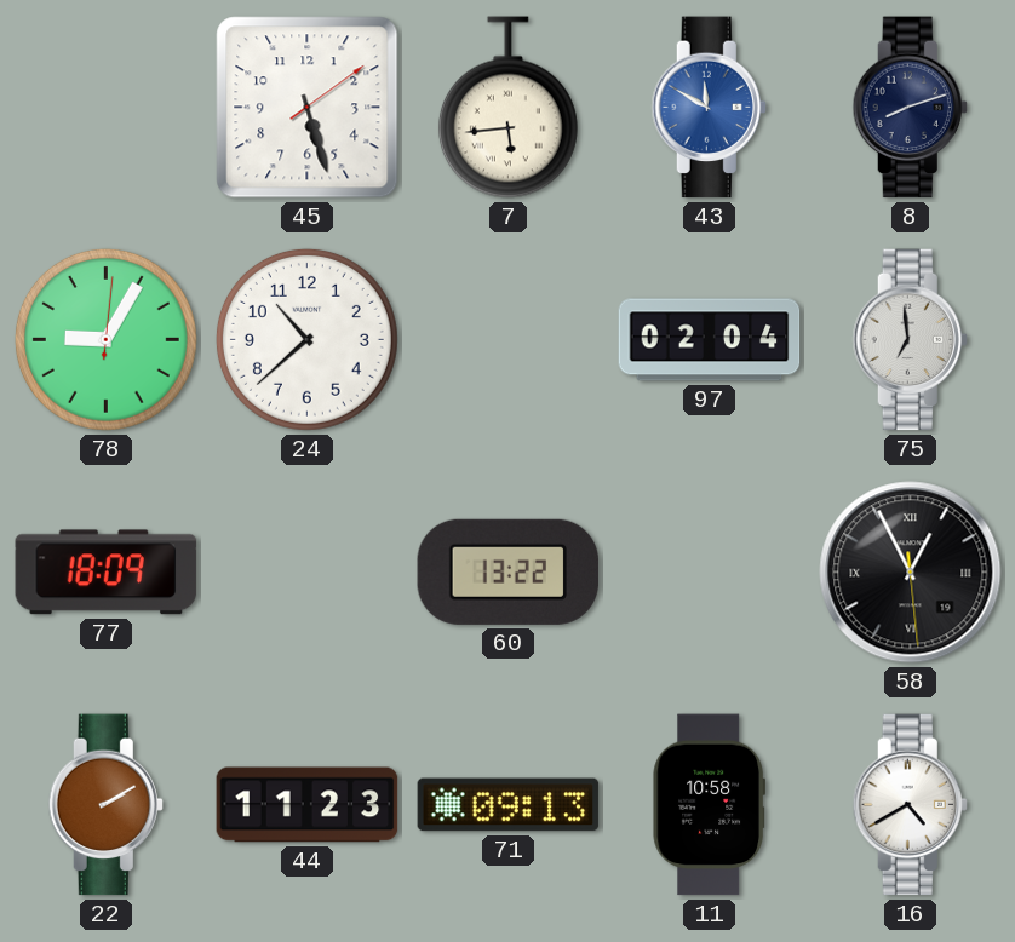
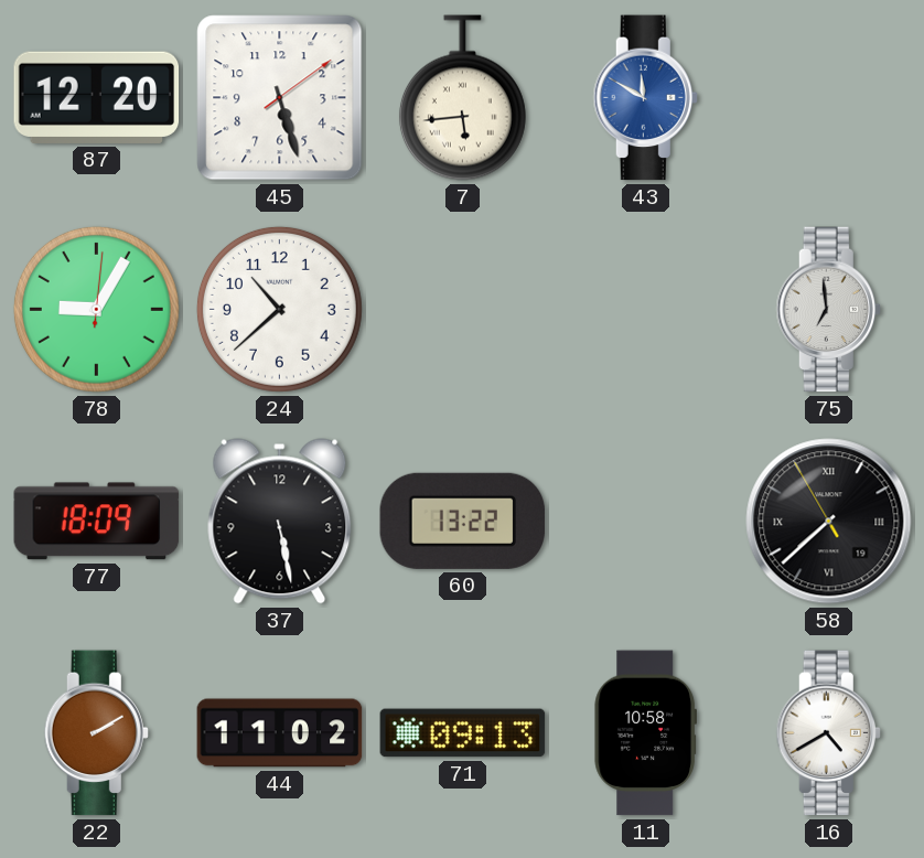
87: none -> 12:20 (97, 97)
8: 8:12 -> none (910, 108)
97: 02:04 -> none (710, 340)
37: none -> 5:28 (280, 522)
58: 12:55 -> 7:37 (829, 522)
44: 11:23 -> 11:02 (280, 733)
